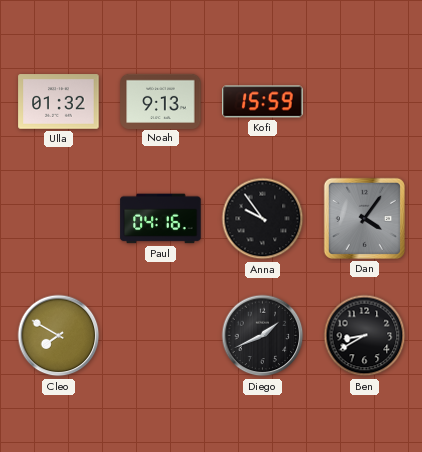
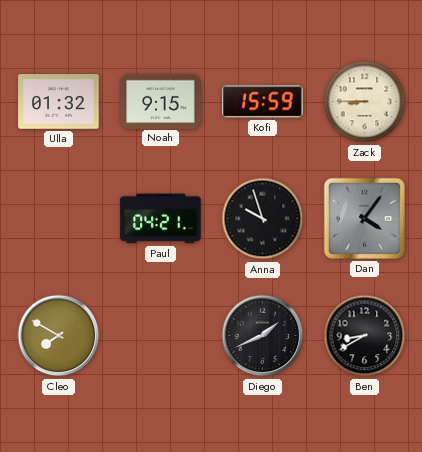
Noah: 9:13 -> 9:15 (161, 101)
Zack: none -> 8:45 (365, 102)
Paul: 04:16 -> 04:21 (161, 219)
Anna: 9:54 -> 9:57 (263, 219)
